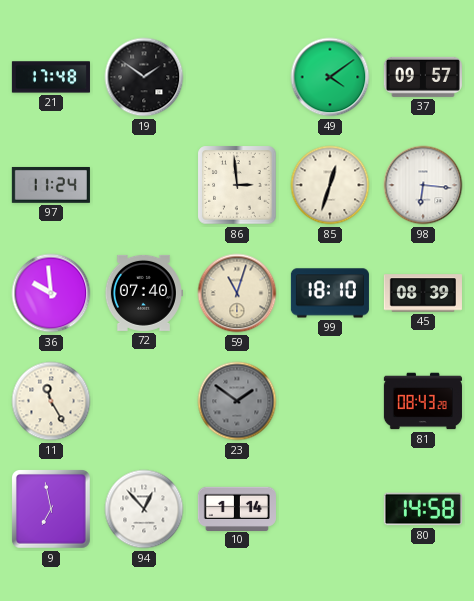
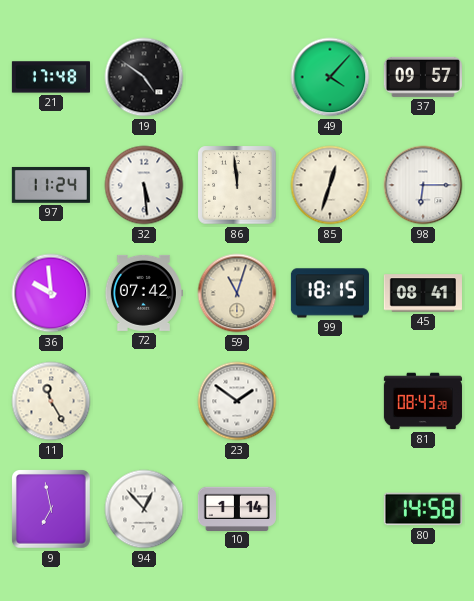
19: 1:51 -> 4:51 (144, 77)
49: 4:09 -> 4:07 (330, 77)
32: none -> 5:29 (144, 185)
86: 2:59 -> 11:59 (237, 185)
98: 6:16 -> 6:15 (423, 185)
72: 07:40 -> 07:42 (143, 293)
99: 18:10 -> 18:15 (330, 293)
45: 08:39 -> 08:41 (423, 293)
23 dial: grey -> white (237, 401)
